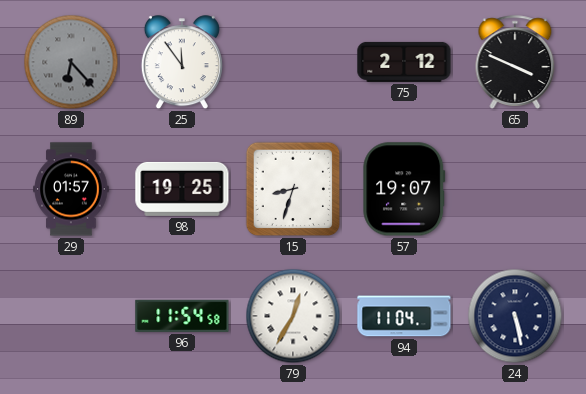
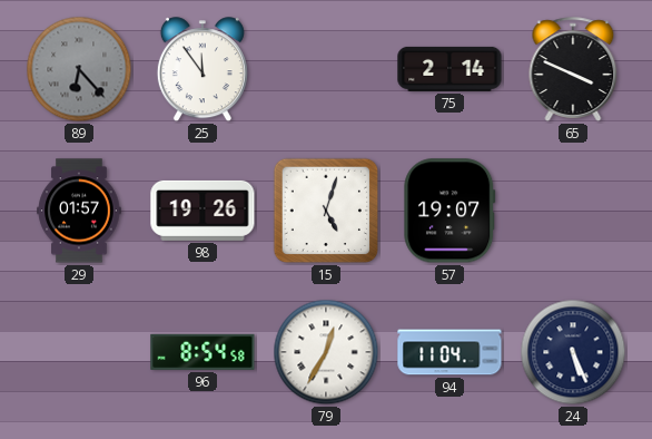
75: 2:12 -> 2:14 (450, 69)
98: 19:25 -> 19:26 (202, 211)
15: 8:33 -> 5:03 (326, 211)
96: 11:54 -> 8:54 (202, 352)
24: 5:28 -> 5:26 (573, 352)
